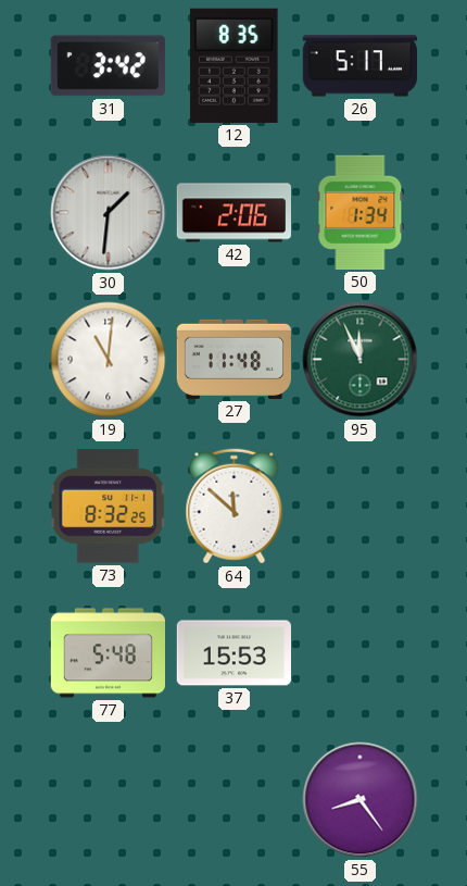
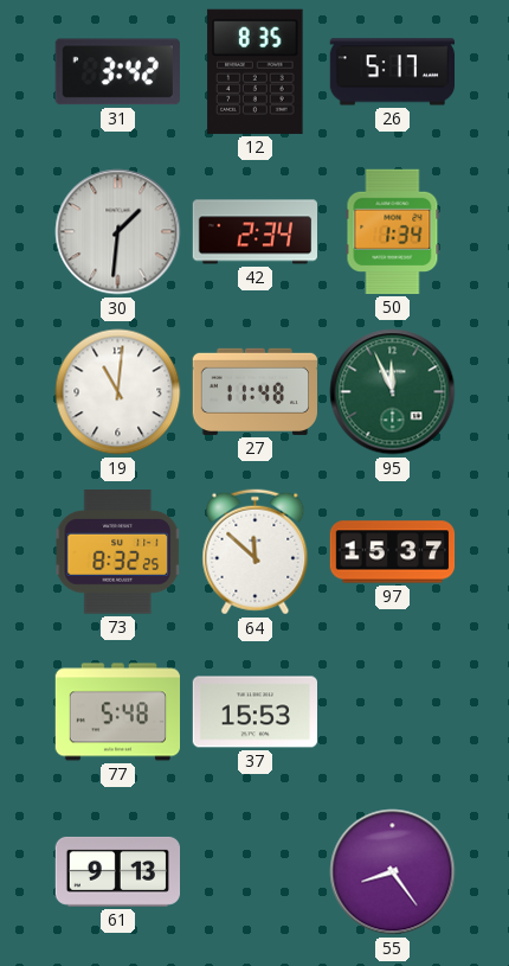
42: 2:06 -> 2:34 (256, 232)
97: none -> 15:37 (393, 552)
61: none -> 9:13 (117, 871)
